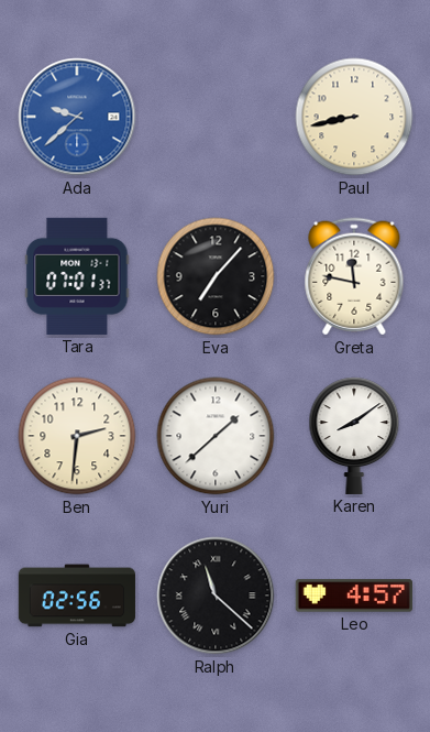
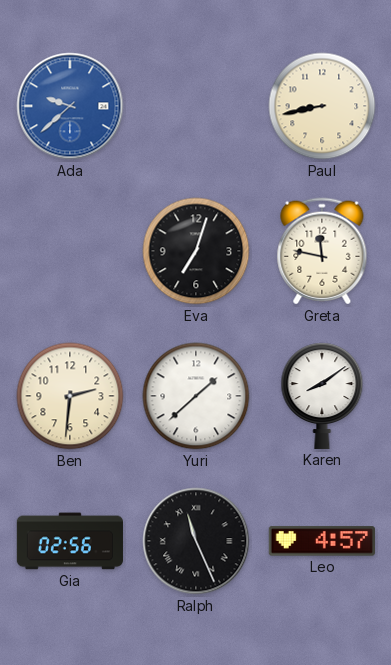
Tara: 07:01 -> none (77, 276)
Eva: 7:07 -> 7:03 (196, 251)
Ralph: 11:22 -> 11:26 (196, 541)
